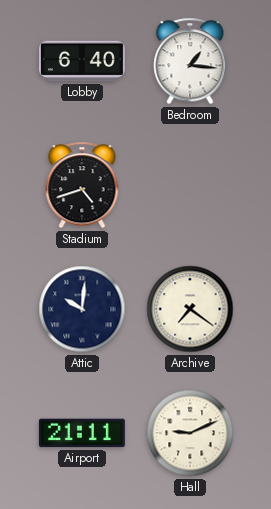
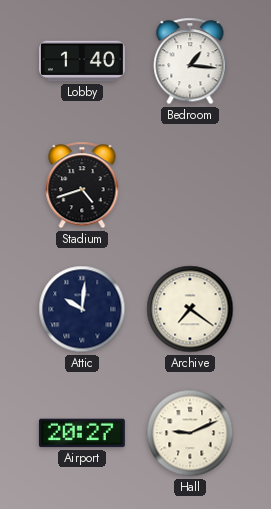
Lobby: 6:40 -> 1:40 (82, 61)
Airport: 21:11 -> 20:27 (82, 433)
